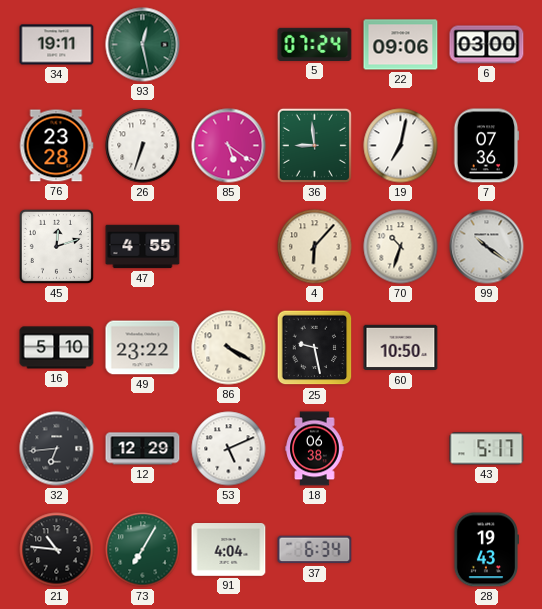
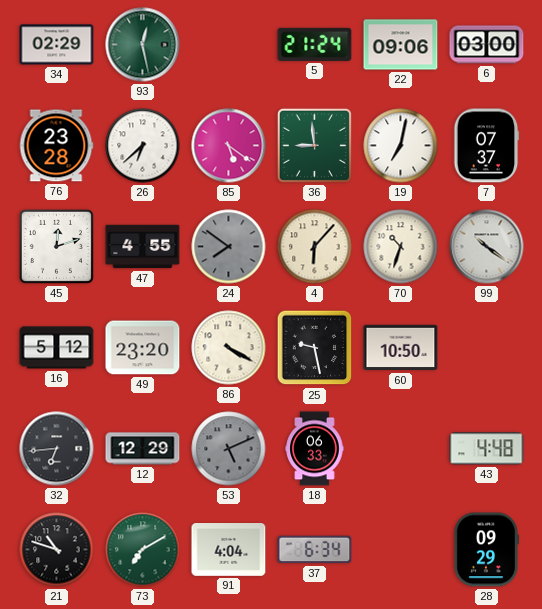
34: 19:11 -> 02:29 (57, 45)
5: 07:24 -> 21:24 (315, 44)
26: 6:33 -> 6:38 (143, 146)
7: 07:36 -> 07:37 (486, 146)
24: none -> 7:51 (229, 247)
16: 5:10 -> 5:12 (57, 348)
49: 23:22 -> 23:20 (143, 348)
53 dial: white -> grey (229, 449)
18: 06:38 -> 06:33 (315, 449)
43: 5:17 -> 4:48 (487, 449)
21: 10:46 -> 10:48 (57, 550)
73: 7:05 -> 7:10 (143, 550)
28: 19:43 -> 09:29 (485, 550)
